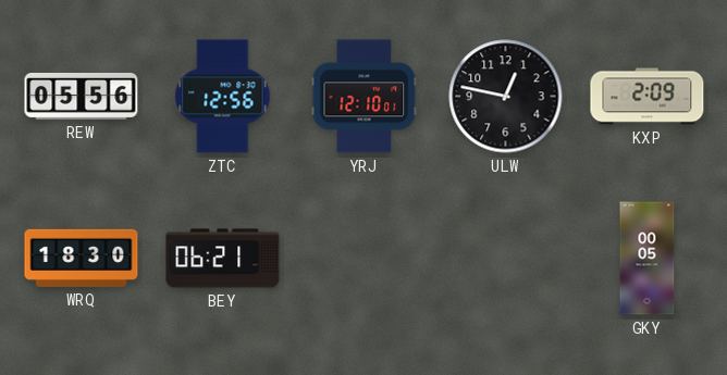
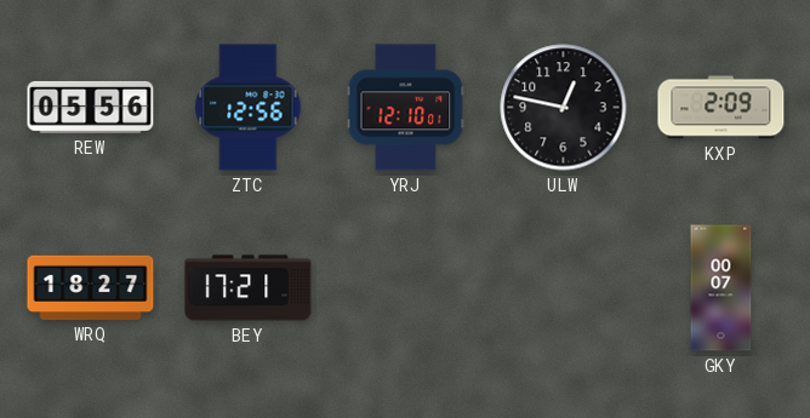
WRQ: 18:30 -> 18:27 (91, 287)
BEY: 06:21 -> 17:21 (249, 288)
GKY: 00:05 -> 00:07 (721, 288)
